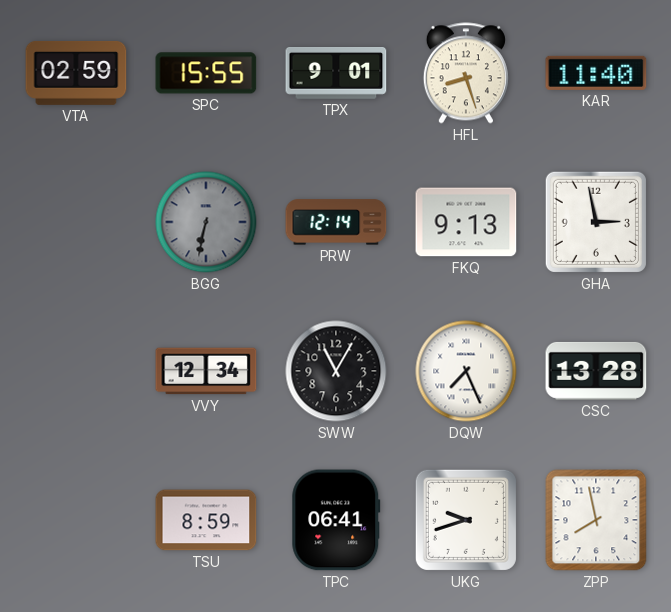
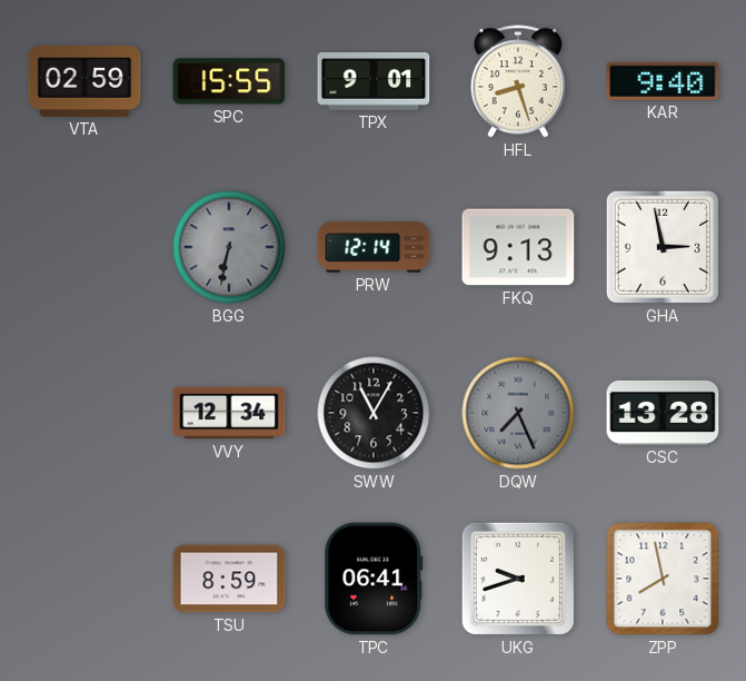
KAR: 11:40 -> 9:40 (663, 81)
DQW dial: white -> grey (518, 413)
